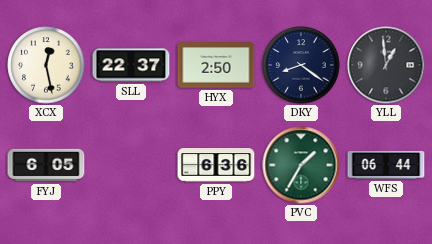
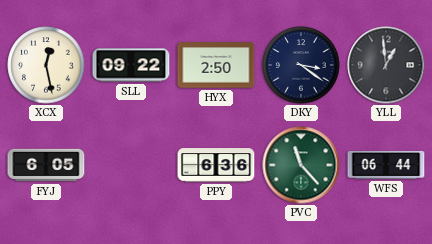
SLL: 22:37 -> 09:22 (131, 65)
DKY: 8:21 -> 3:21 (301, 65)
PVC: 1:35 -> 11:23 (301, 165)
